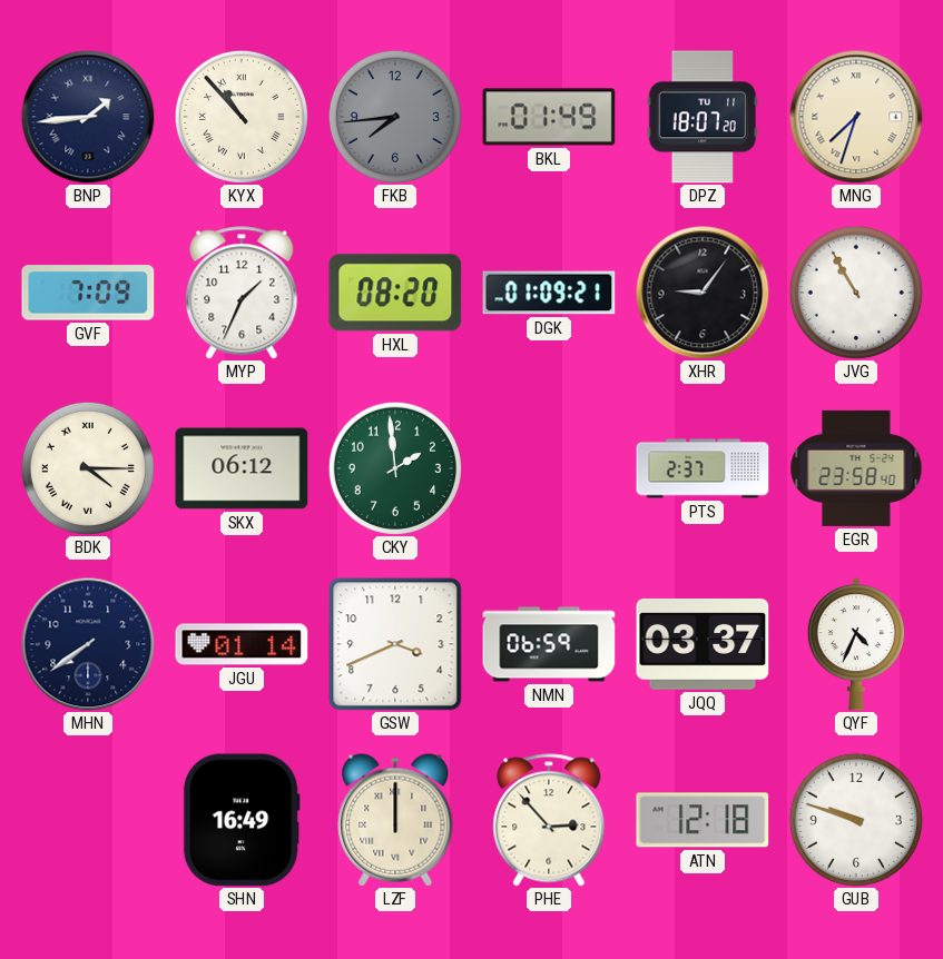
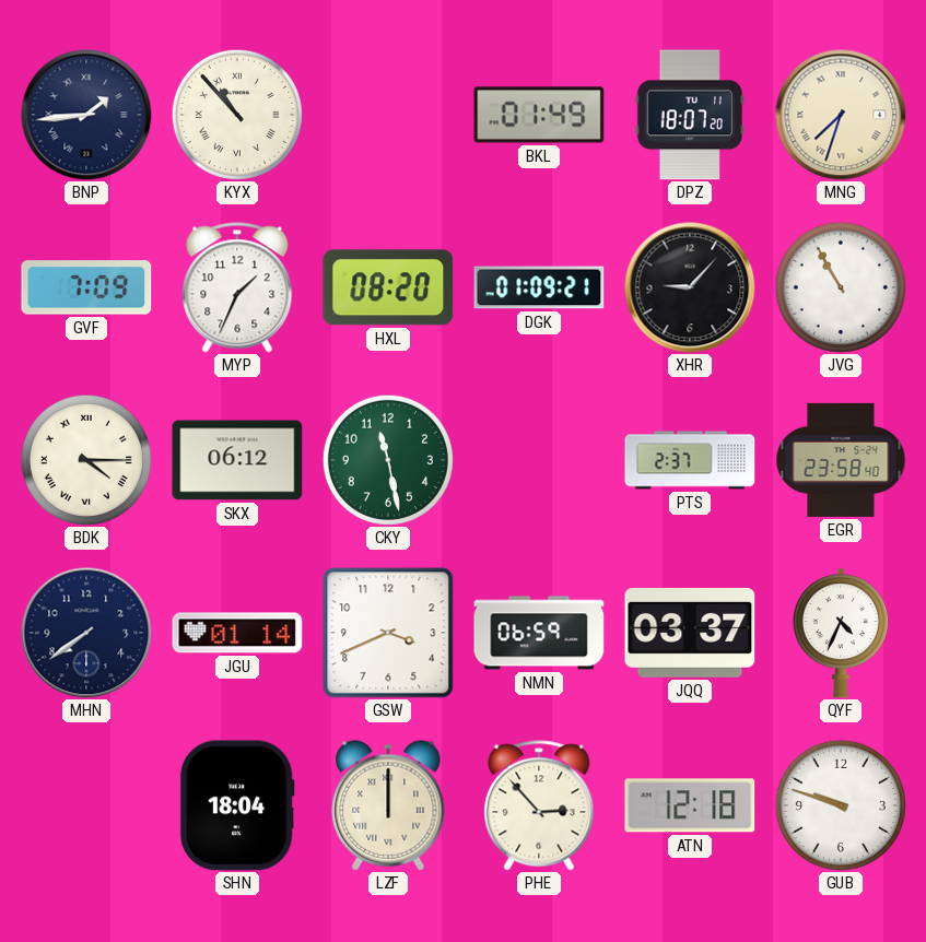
FKB: 7:44 -> none (395, 117)
XHR: 9:06 -> 9:07 (690, 287)
CKY: 1:59 -> 11:28 (388, 460)
SHN: 16:49 -> 18:04 (237, 805)
